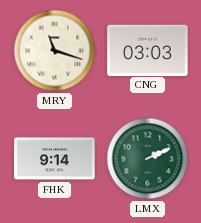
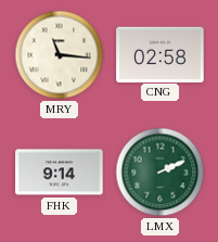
MRY: 11:18 -> 11:16 (60, 55)
CNG: 03:03 -> 02:58 (161, 54)
